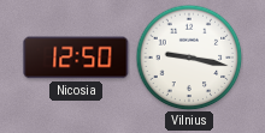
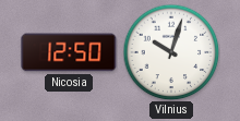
Vilnius: 9:17 -> 10:03 (171, 52)
